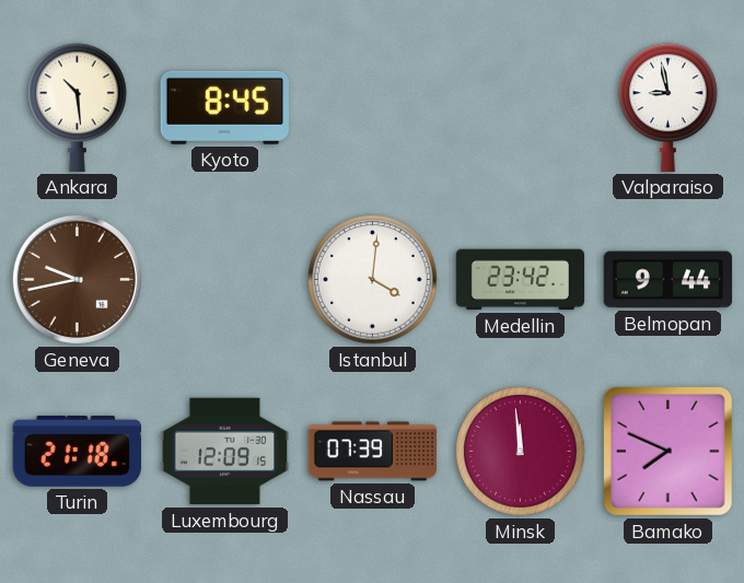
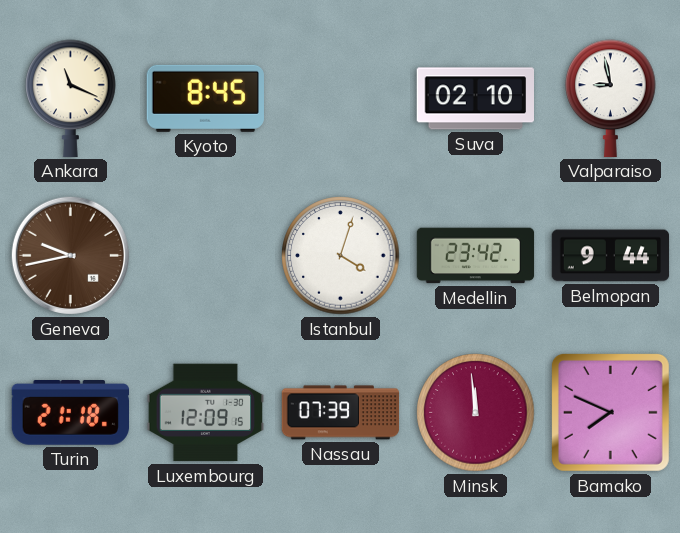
Ankara: 10:29 -> 11:19 (71, 98)
Suva: none -> 02:10 (475, 99)
Istanbul: 4:01 -> 4:03 (341, 256)
